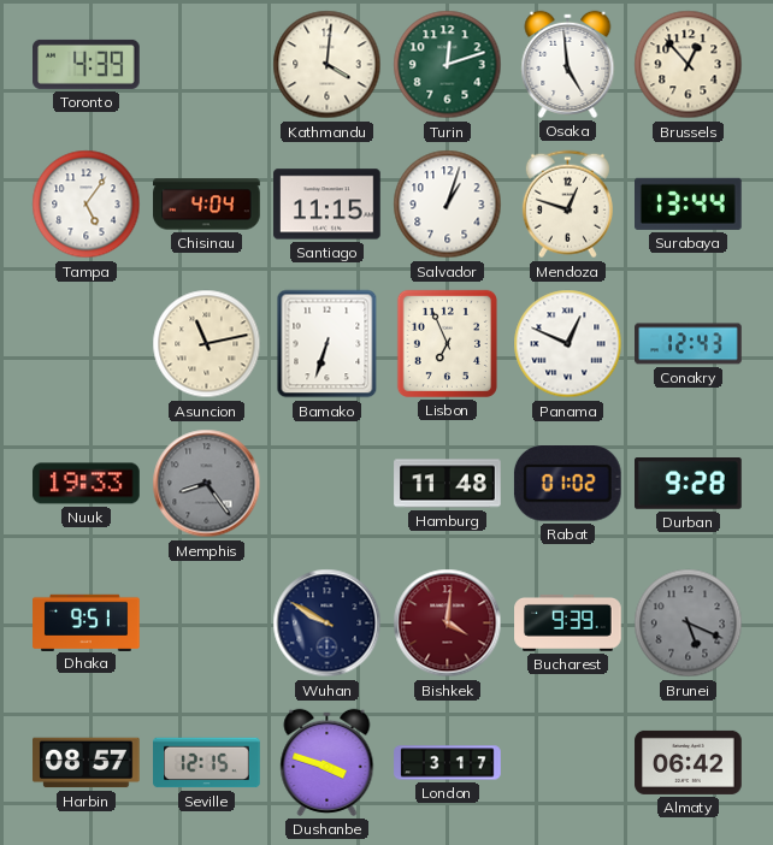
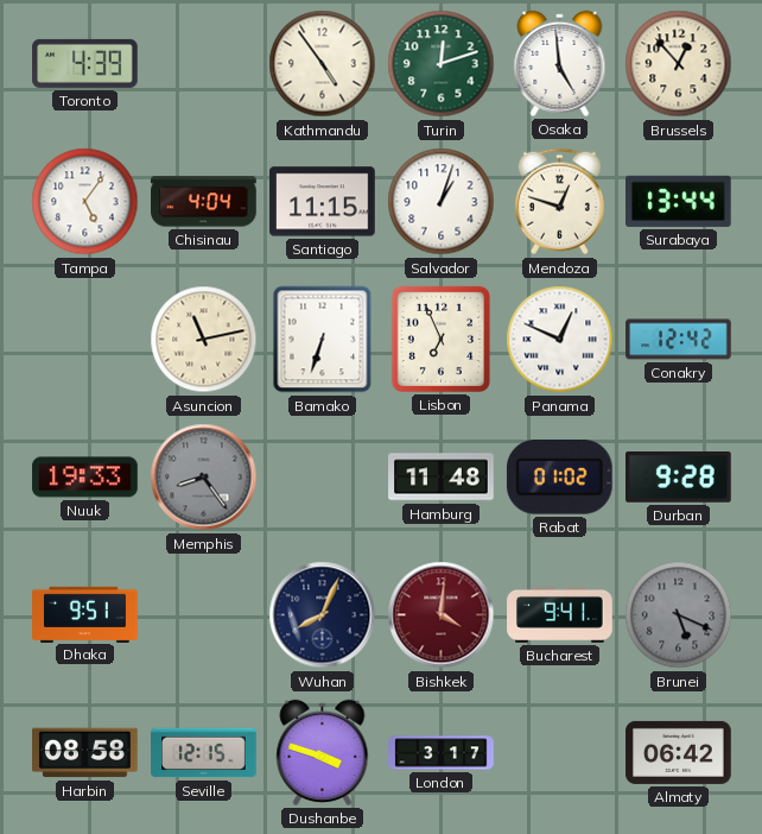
Kathmandu: 4:01 -> 4:54 (323, 64)
Conakry: 12:43 -> 12:42 (679, 340)
Wuhan: 9:50 -> 8:04 (323, 615)
Bucharest: 9:39 -> 9:41 (560, 614)
Harbin: 08:57 -> 08:58 (85, 753)
